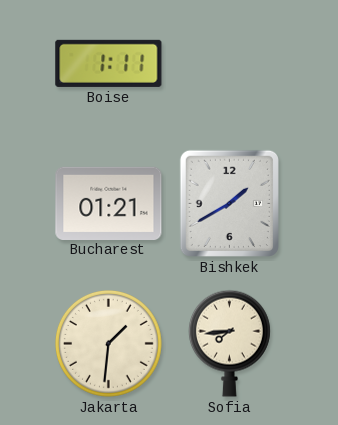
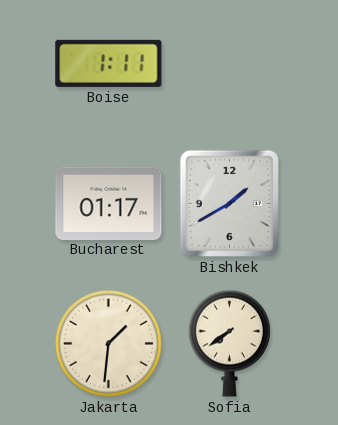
Bucharest: 01:21 -> 01:17 (109, 203)
Sofia: 7:44 -> 7:39 (229, 343)
